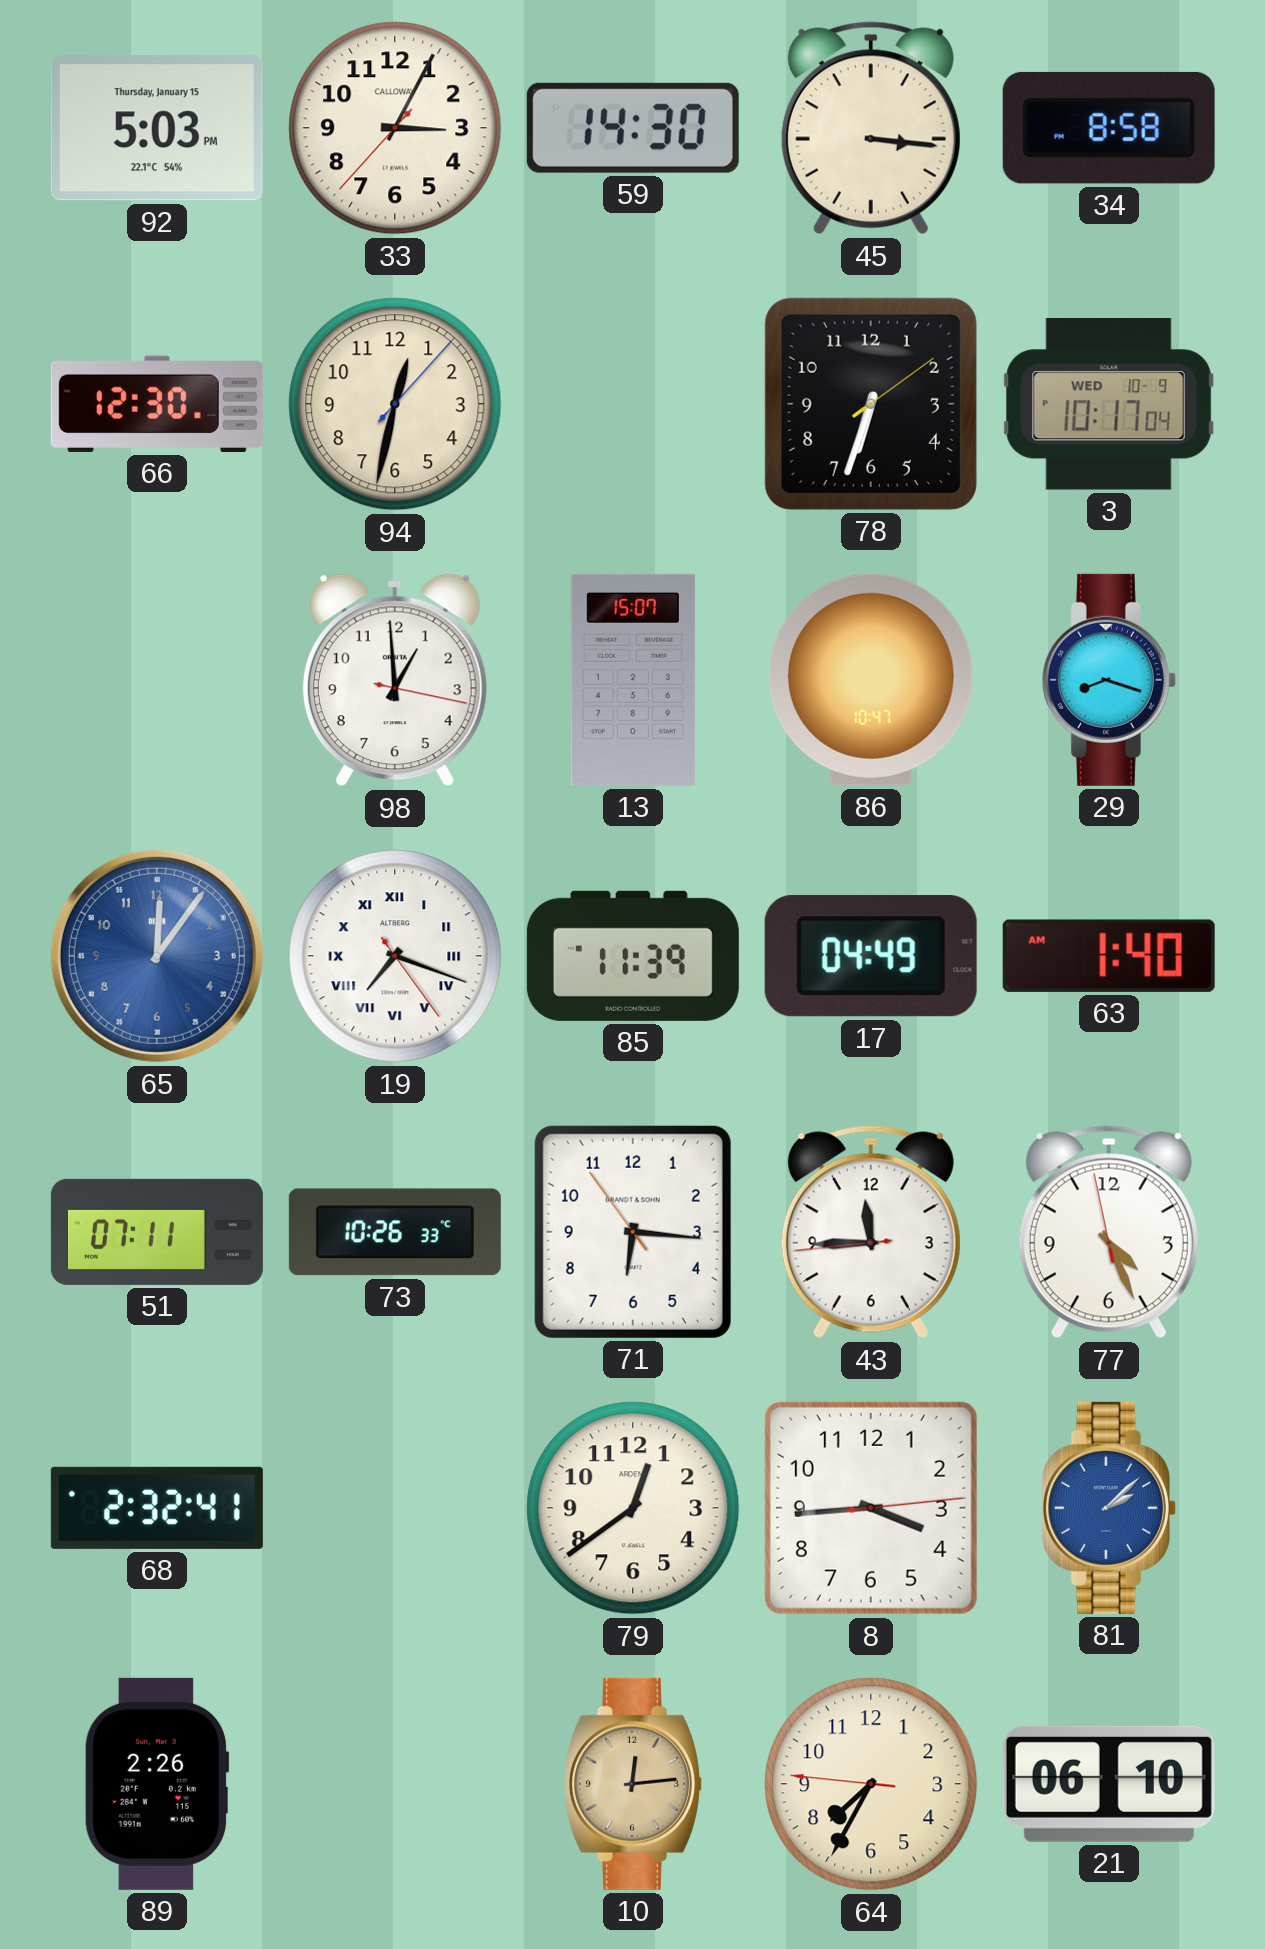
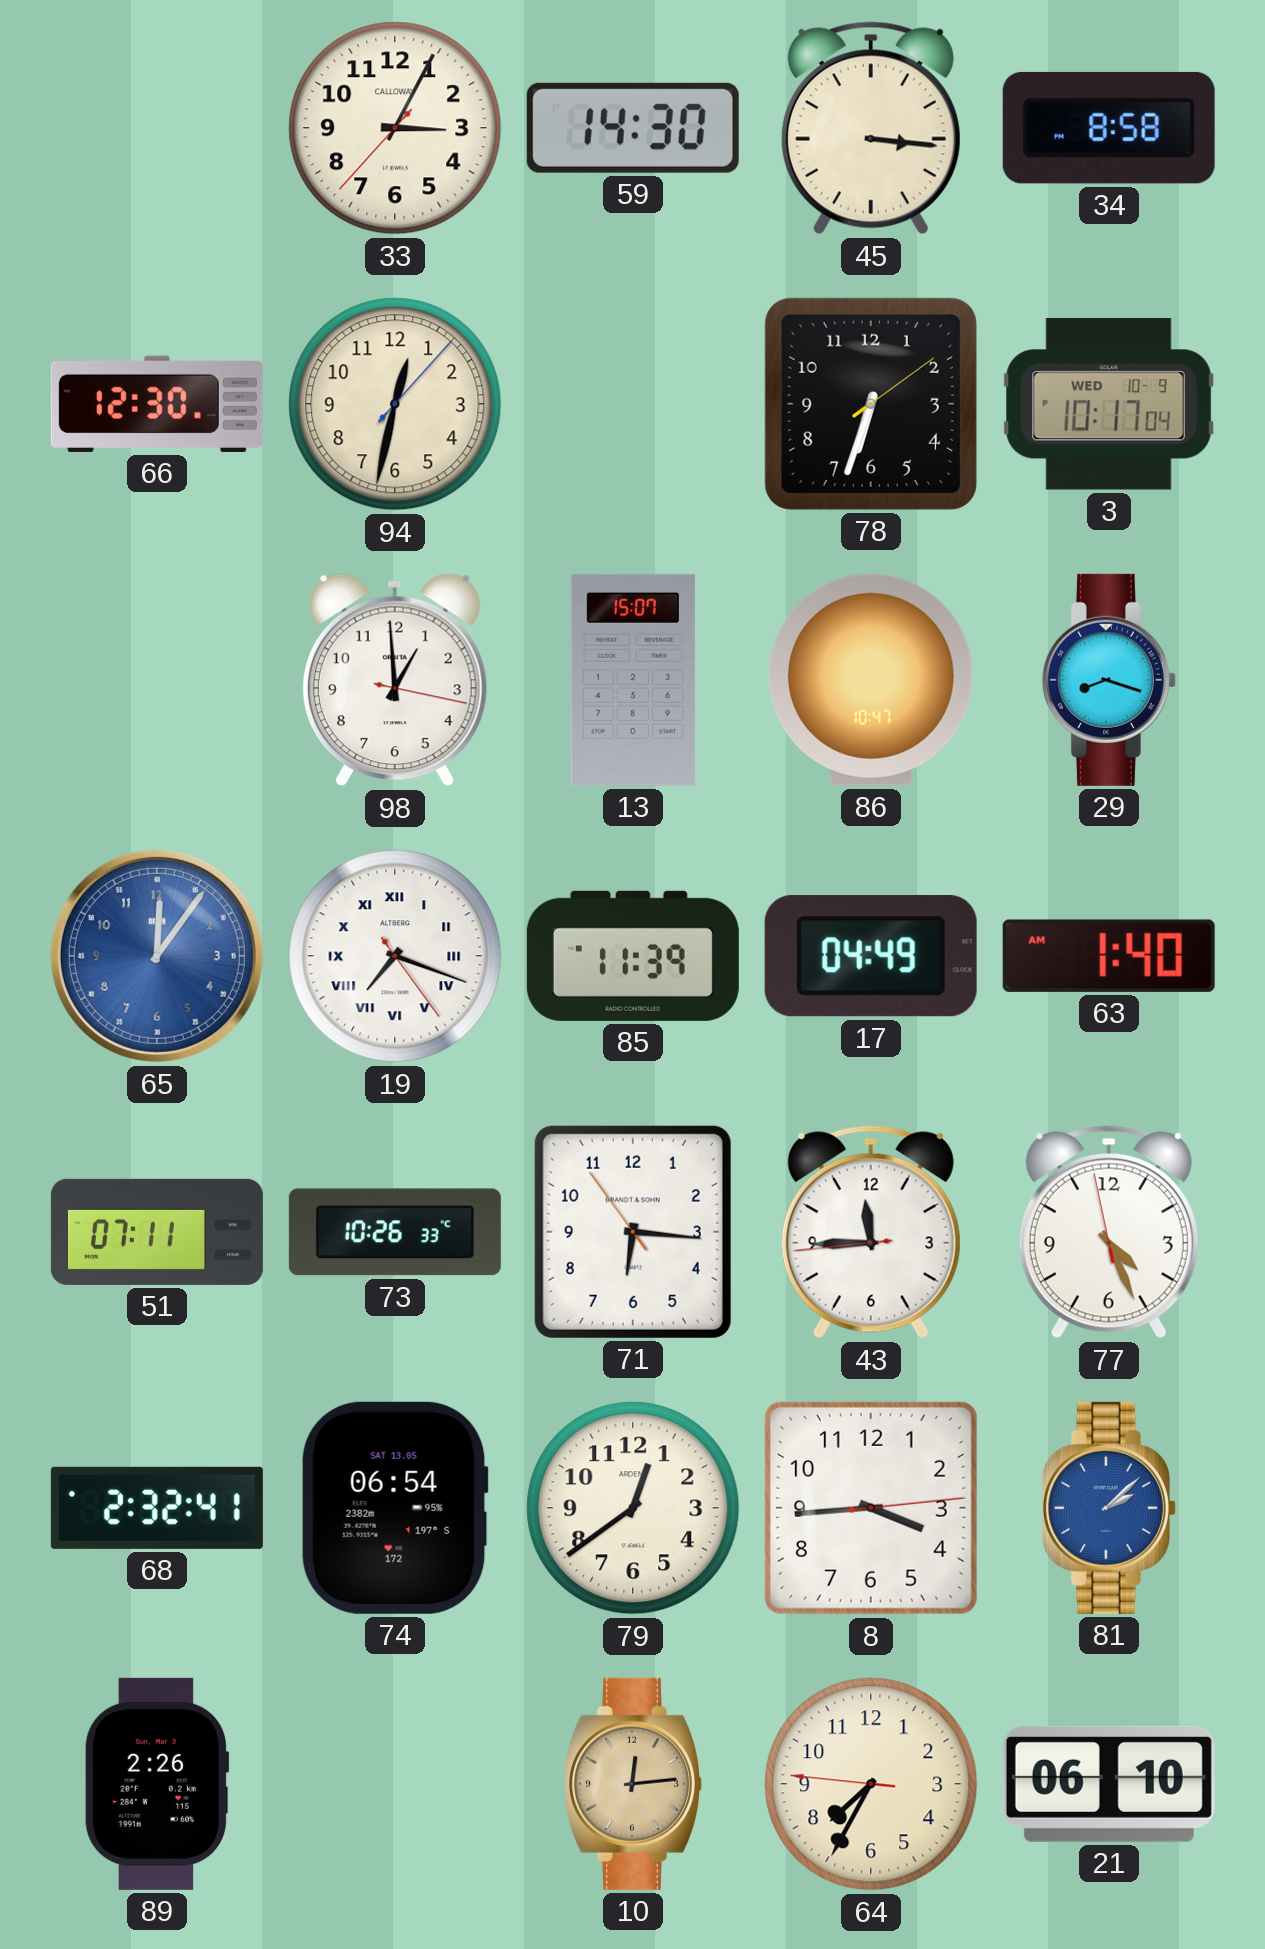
92: 5:03 -> none (157, 128)
74: none -> 06:54 (395, 1508)
